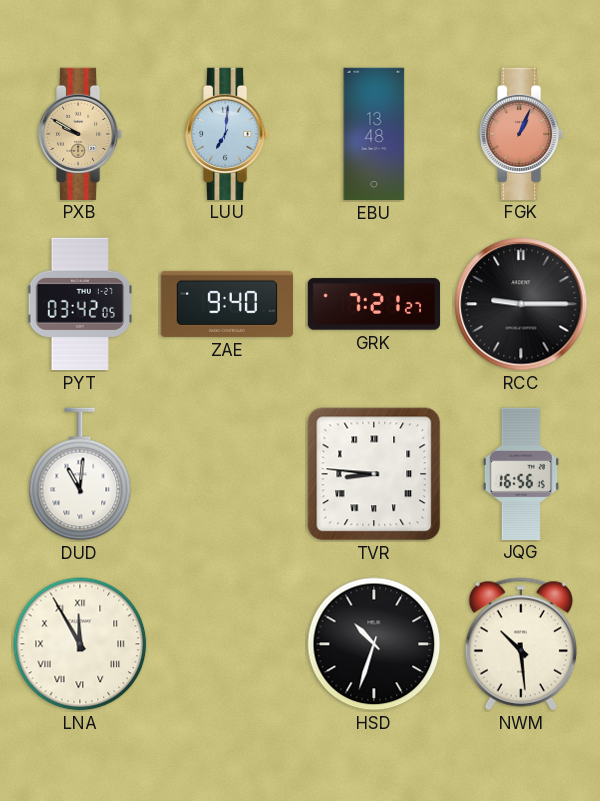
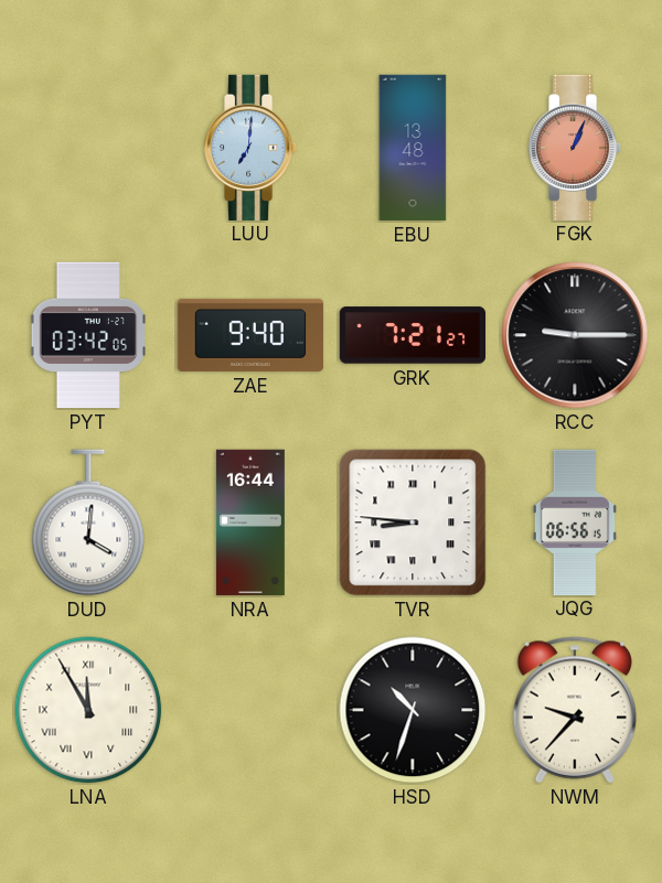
PXB: 9:50 -> none (80, 133)
DUD: 11:01 -> 4:01 (88, 523)
NRA: none -> 16:44 (250, 523)
JQG: 16:56 -> 06:56 (575, 521)
NWM: 10:29 -> 9:37 (574, 710)
